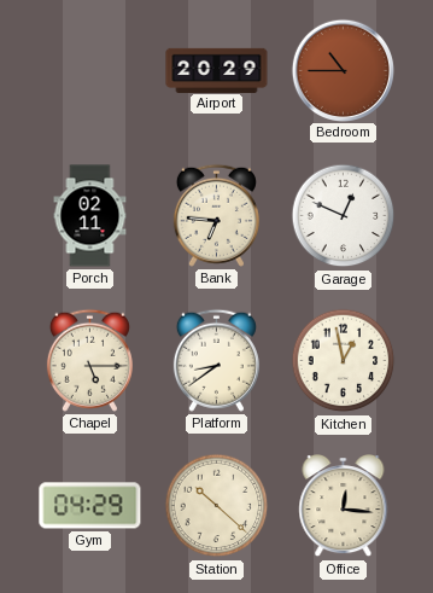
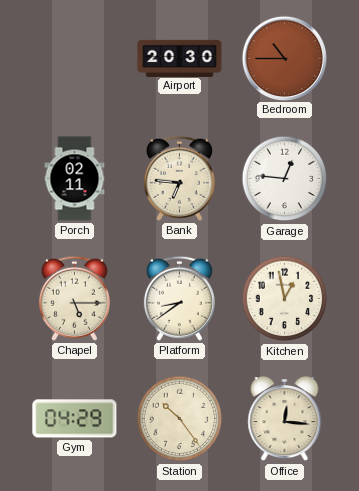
Airport: 20:29 -> 20:30 (180, 58)
Garage: 12:49 -> 12:46 (285, 179)
Station: 10:22 -> 10:24 (180, 419)
